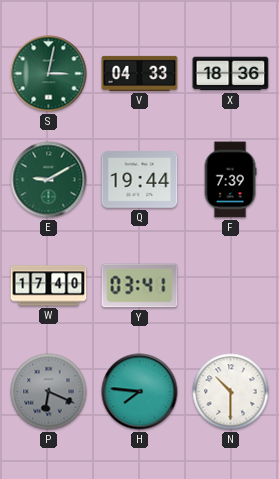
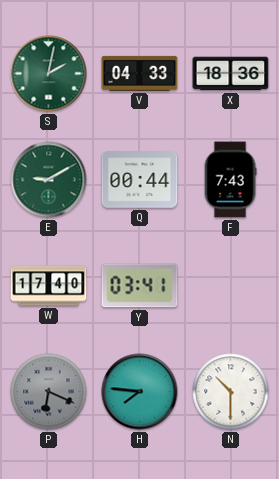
S: 3:02 -> 2:02 (49, 74)
Q: 19:44 -> 00:44 (140, 180)
F: 7:39 -> 7:43 (230, 180)
